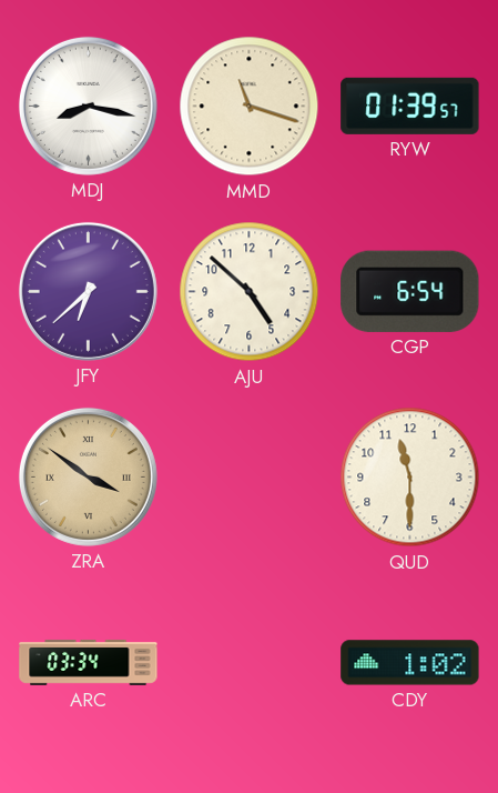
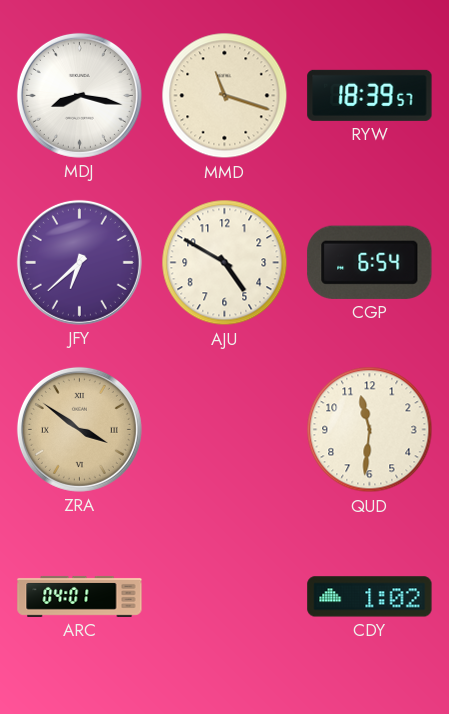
RYW: 01:39 -> 18:39 (370, 95)
AJU: 4:52 -> 4:50 (225, 263)
QUD: 11:30 -> 11:31 (370, 430)
ARC: 03:34 -> 04:01 (80, 596)
